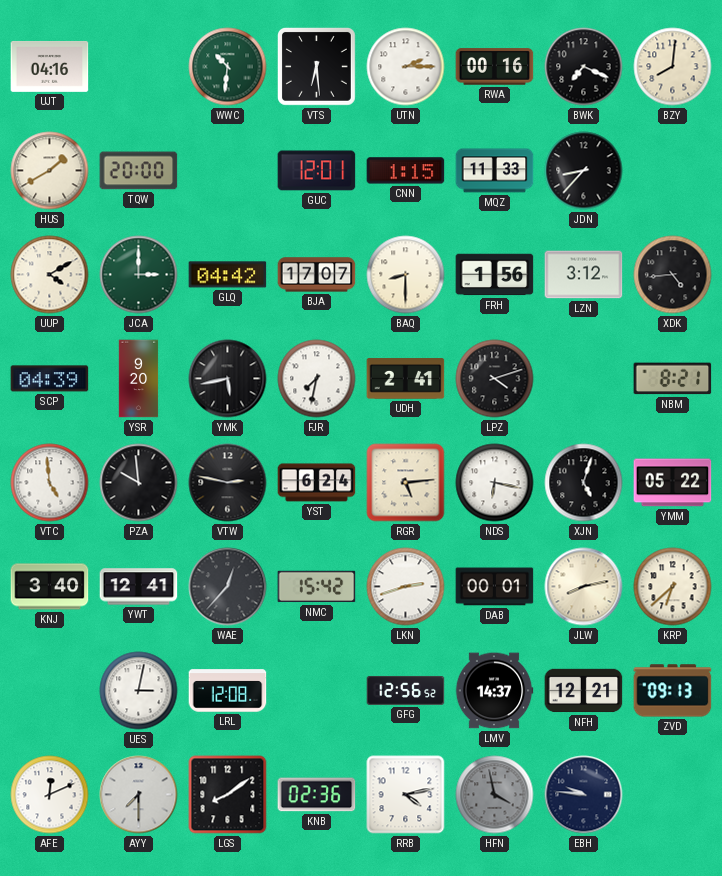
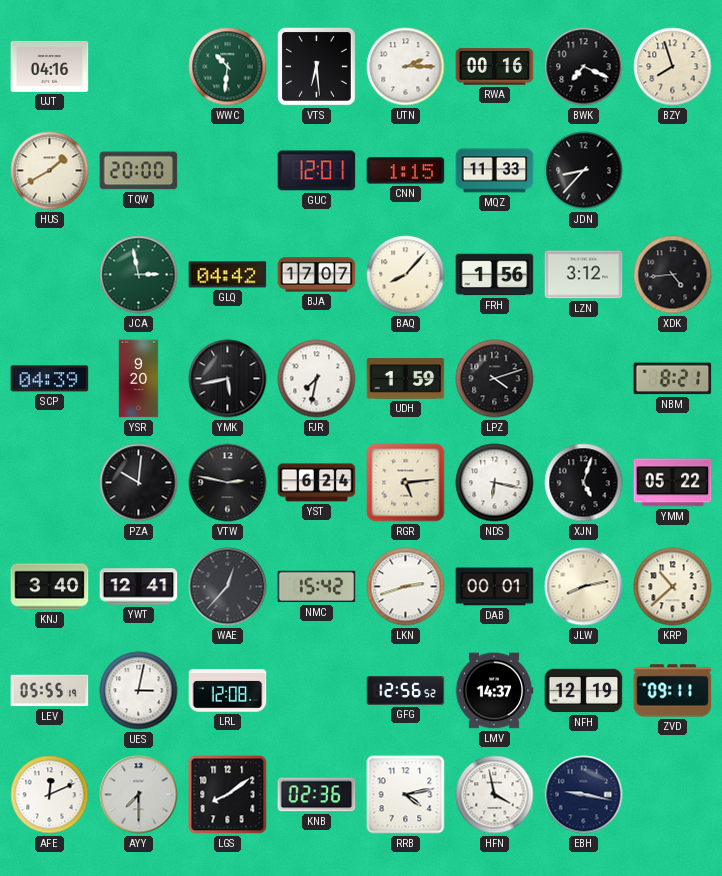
BZY: 8:01 -> 7:57 (673, 67)
UUP: 4:10 -> none (50, 275)
JCA: 3:00 -> 2:58 (139, 275)
BAQ: 8:30 -> 8:07 (406, 275)
UDH: 2:41 -> 1:59 (406, 379)
VTC: 4:59 -> none (50, 483)
PZA: 9:59 -> 10:01 (139, 483)
KRP: 6:38 -> 10:38 (673, 587)
LEV: none -> 05:55 (50, 691)
NFH: 12:21 -> 12:19 (584, 691)
ZVD: 09:13 -> 09:11 (673, 691)
HFN dial: grey -> white (495, 795)
EBH: 9:46 -> 9:17 (584, 795)
